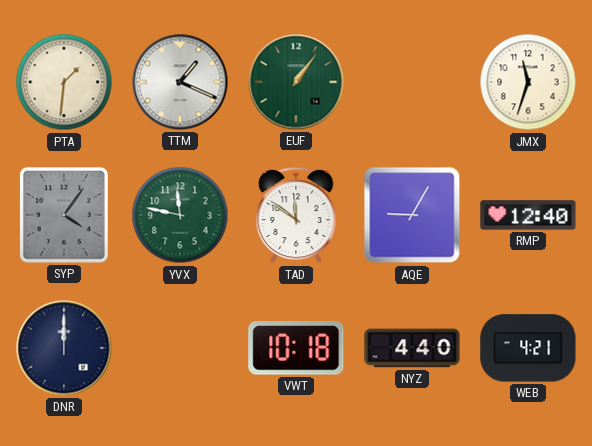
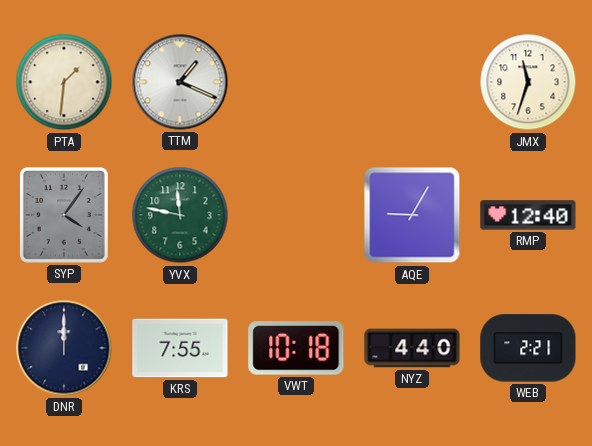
EUF: 1:06 -> none (296, 82)
TAD: 11:51 -> none (296, 215)
KRS: none -> 7:55 (180, 348)
WEB: 4:21 -> 2:21 (528, 348)
